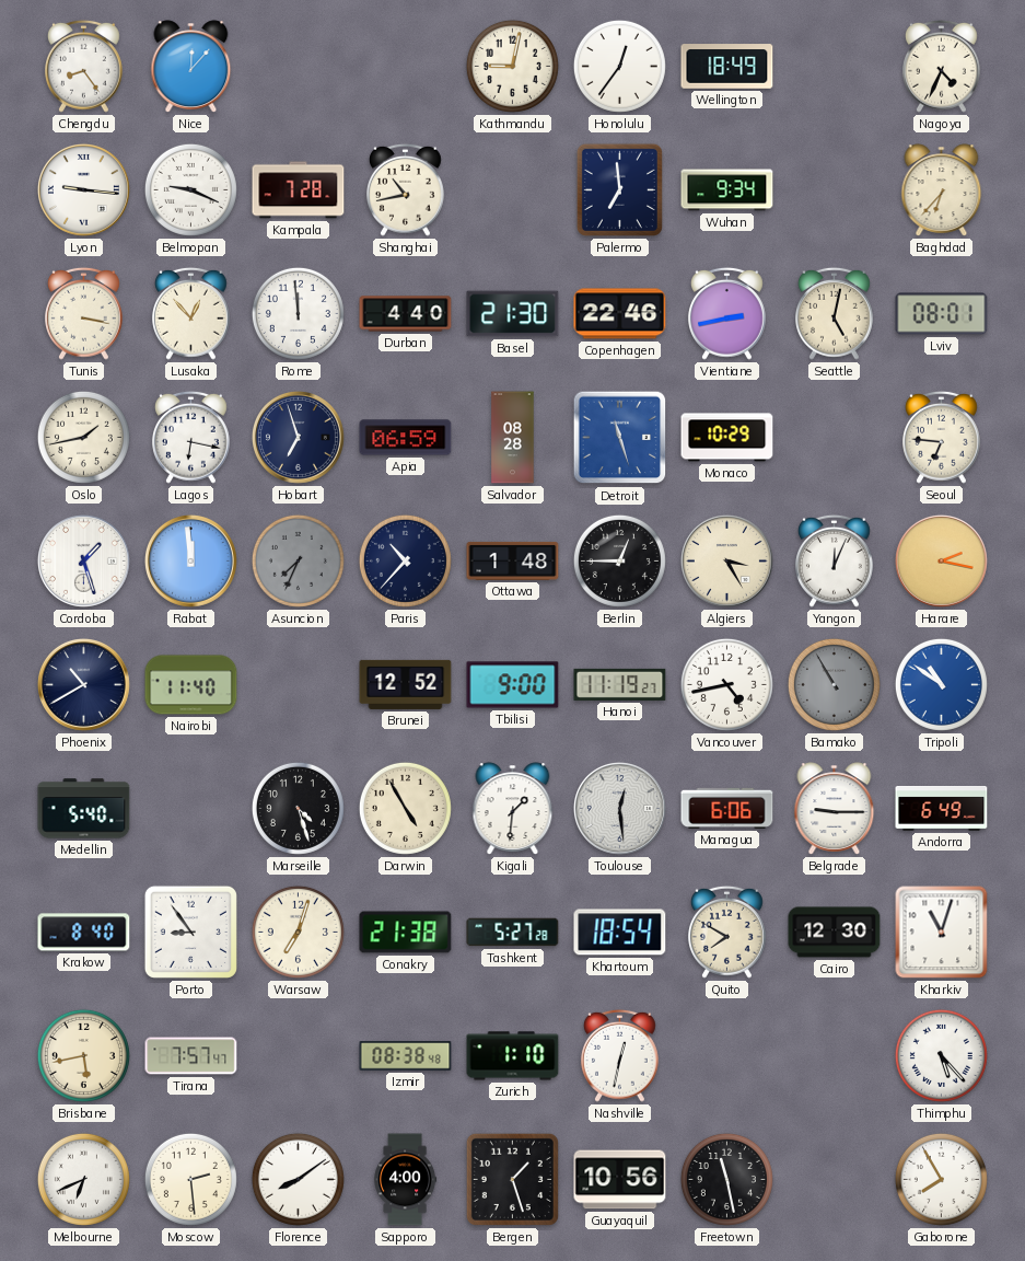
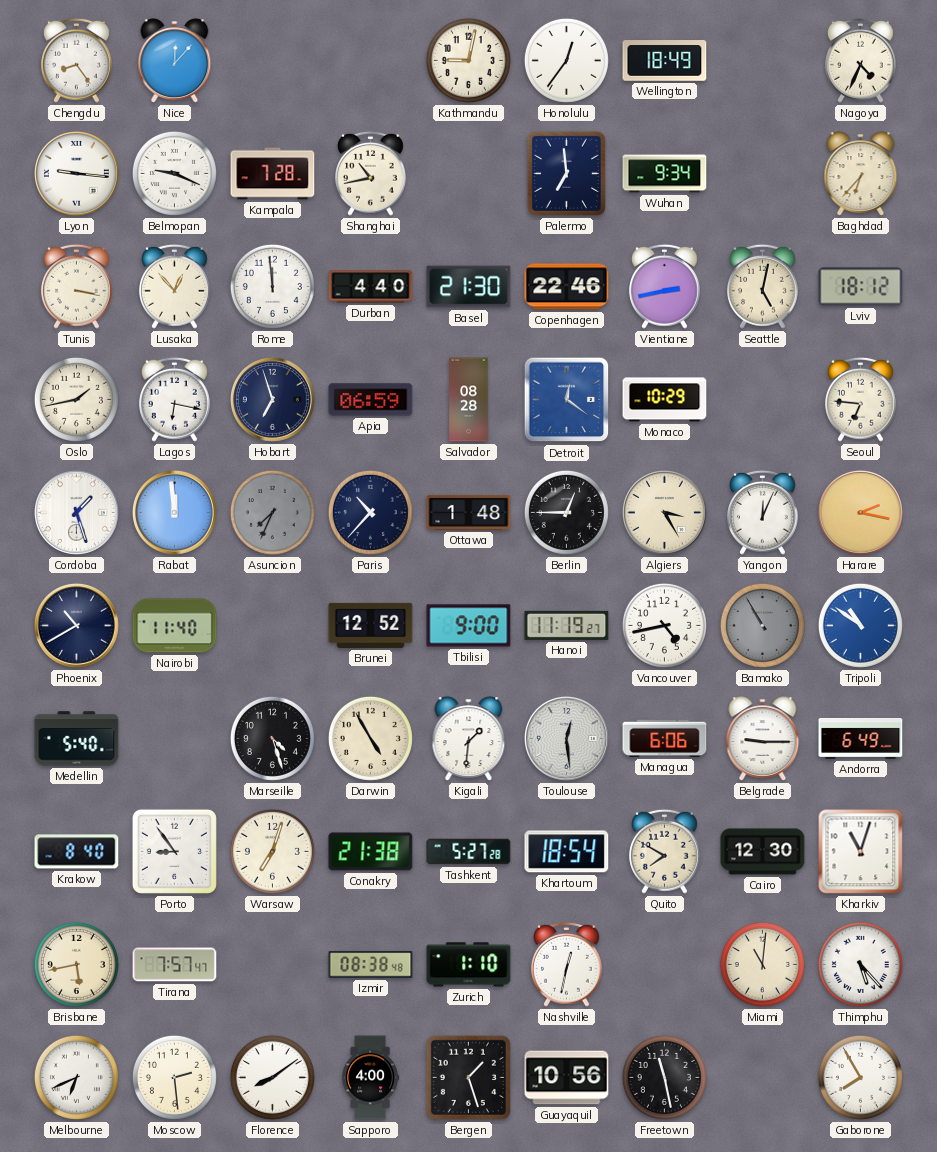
Lviv: 08:01 -> 18:12 (861, 287)
Detroit: 11:27 -> 12:21 (567, 400)
Miami: none -> 11:01 (762, 964)
